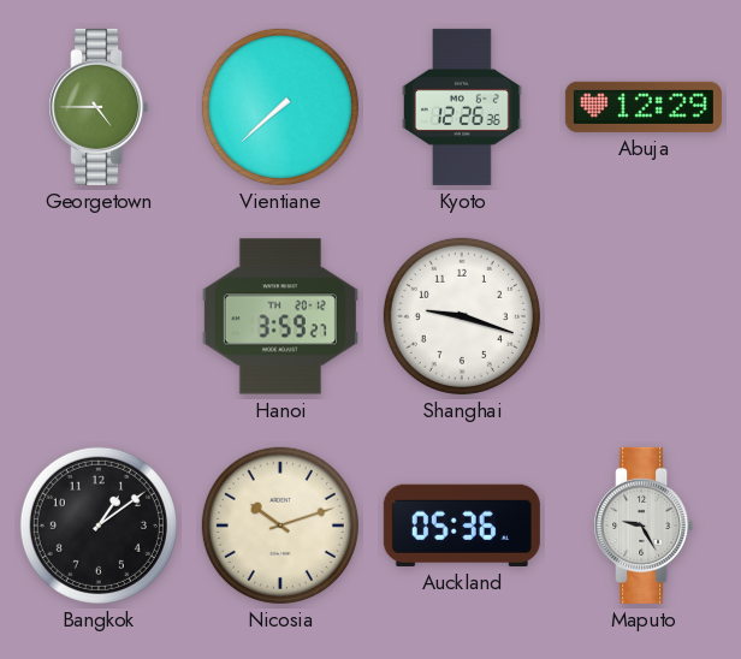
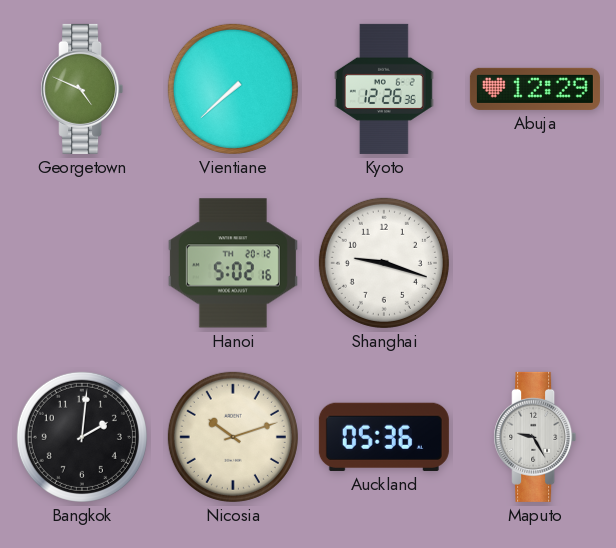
Georgetown: 4:45 -> 4:49 (82, 89)
Hanoi: 3:59 -> 5:02 (233, 263)
Bangkok: 1:09 -> 2:01 (82, 437)
